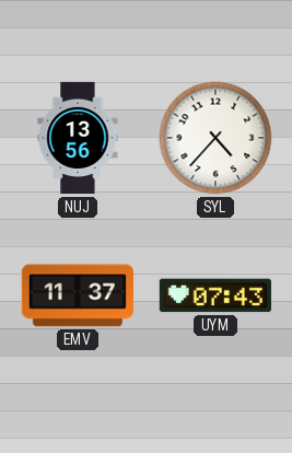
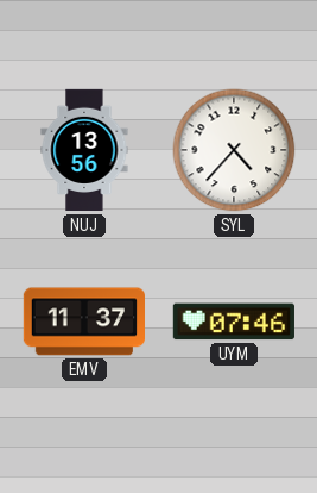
UYM: 07:43 -> 07:46 (234, 322)
